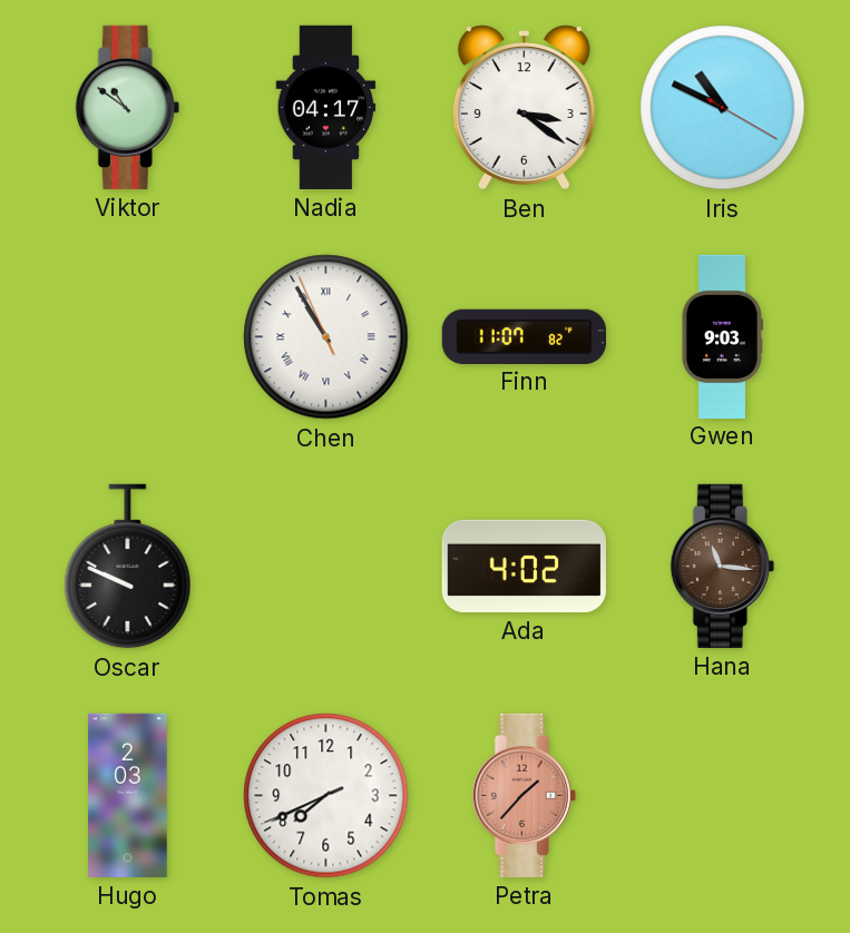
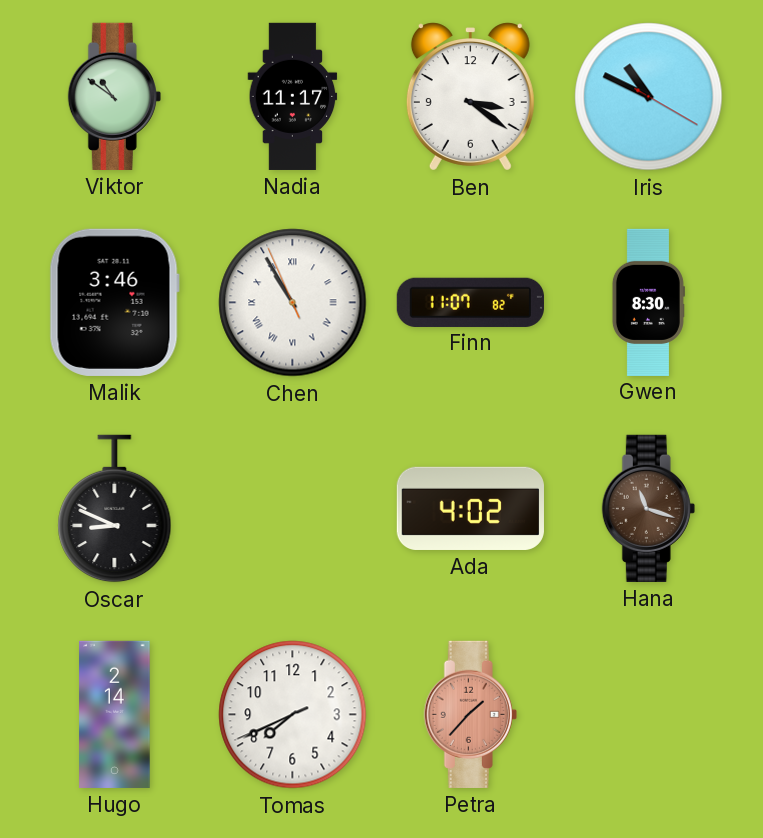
Nadia: 04:17 -> 11:17 (293, 96)
Malik: none -> 3:46 (114, 302)
Gwen: 9:03 -> 8:30 (648, 302)
Oscar: 9:49 -> 8:49 (115, 509)
Hana: 11:16 -> 11:18 (648, 508)
Hugo: 2:03 -> 2:14 (115, 714)
